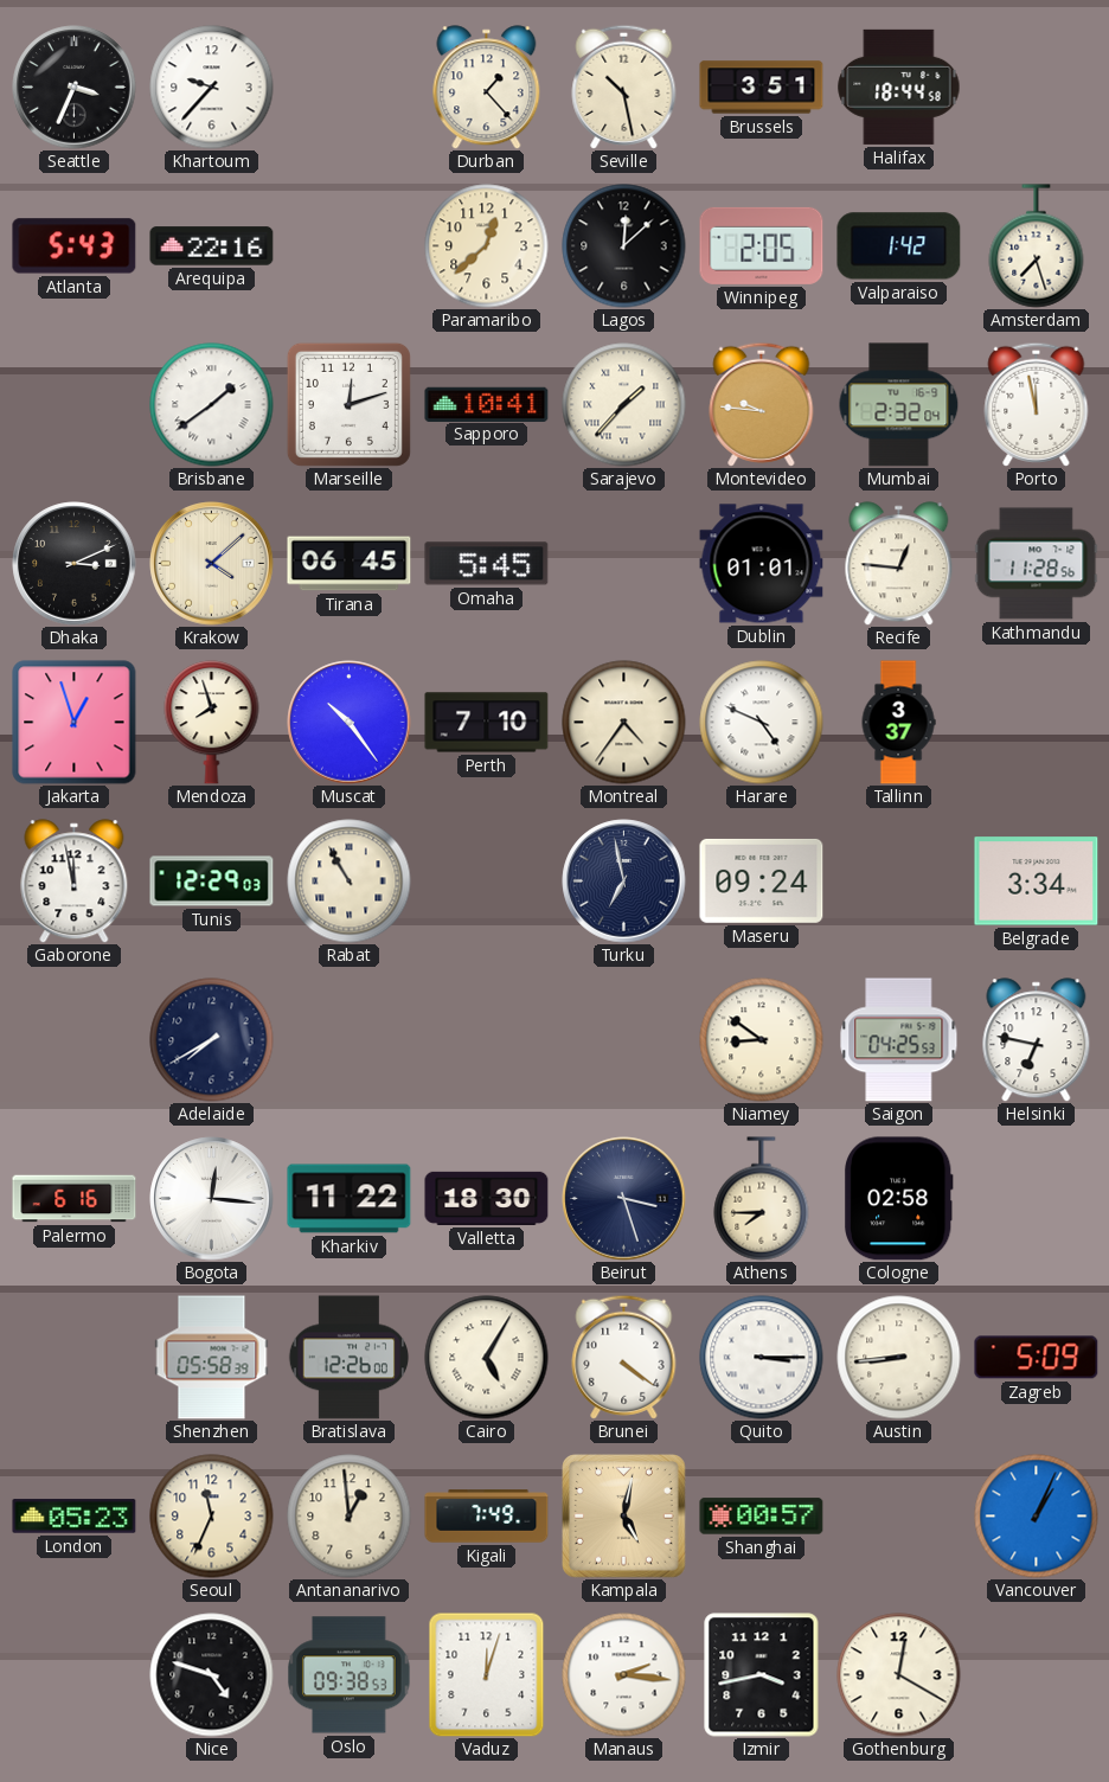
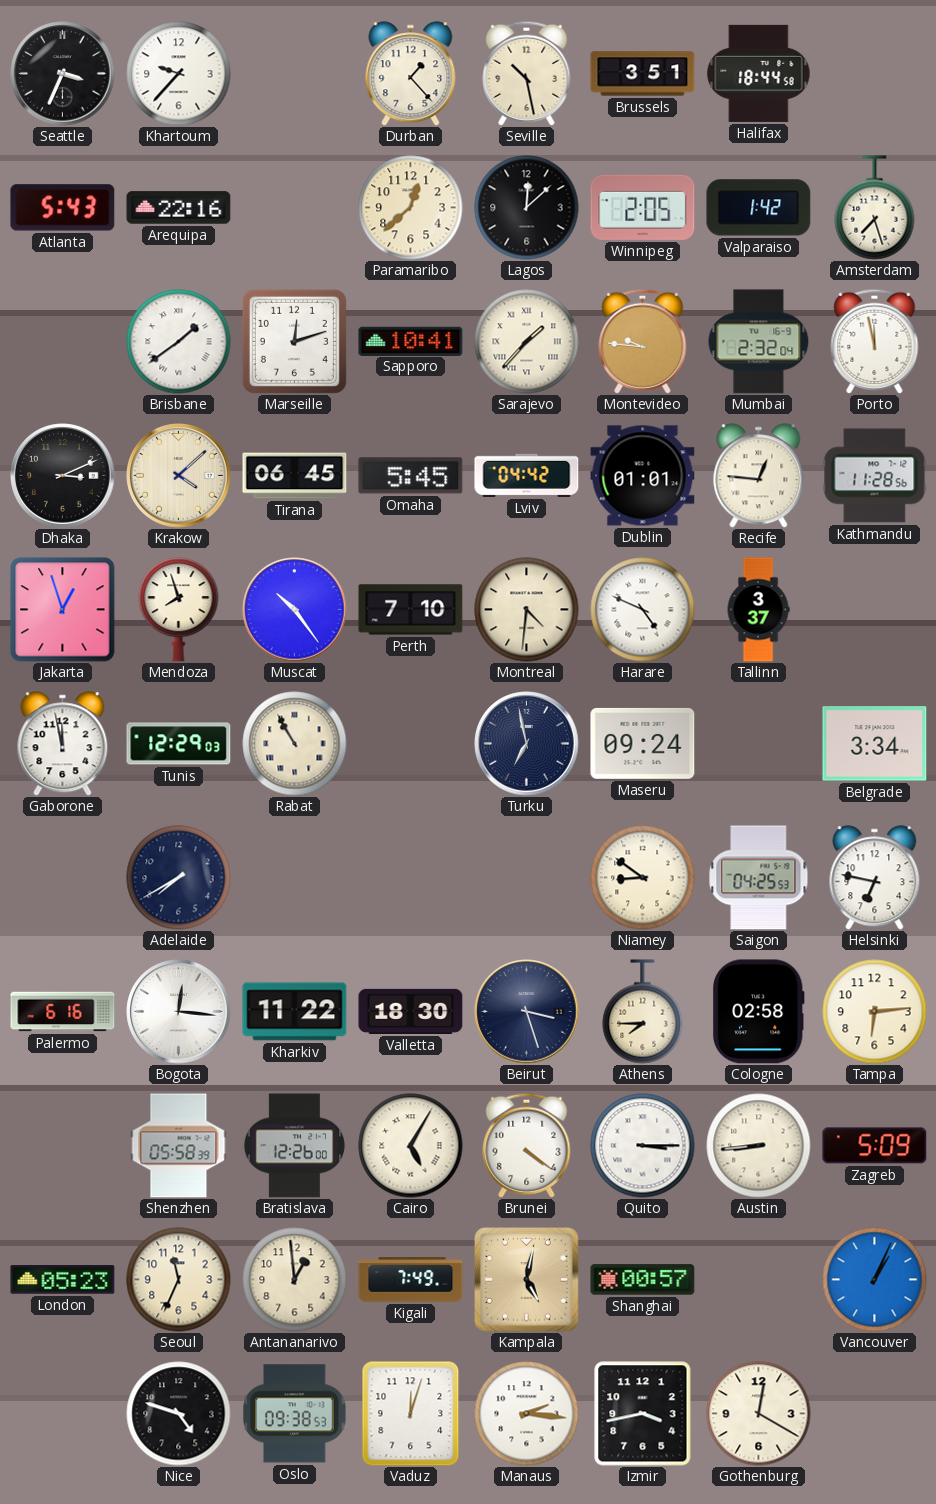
Lviv: none -> 04:42 (527, 475)
Montreal: 4:36 -> 4:31 (527, 610)
Tampa: none -> 6:14 (875, 1012)
